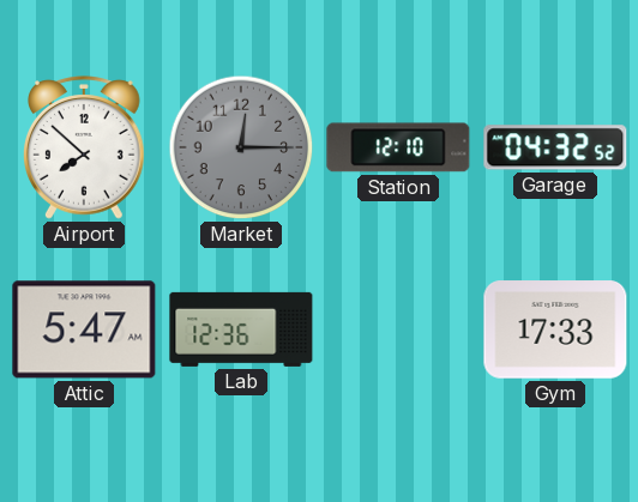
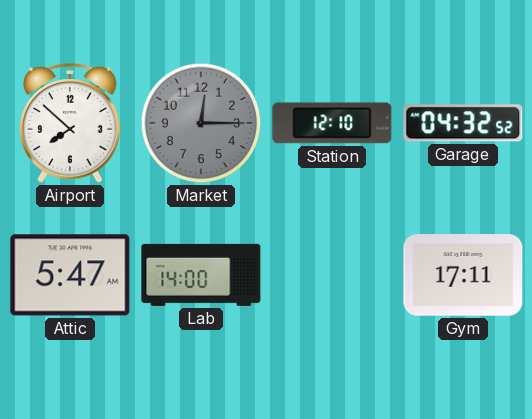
Lab: 12:36 -> 14:00 (201, 275)
Gym: 17:33 -> 17:11 (463, 275)
